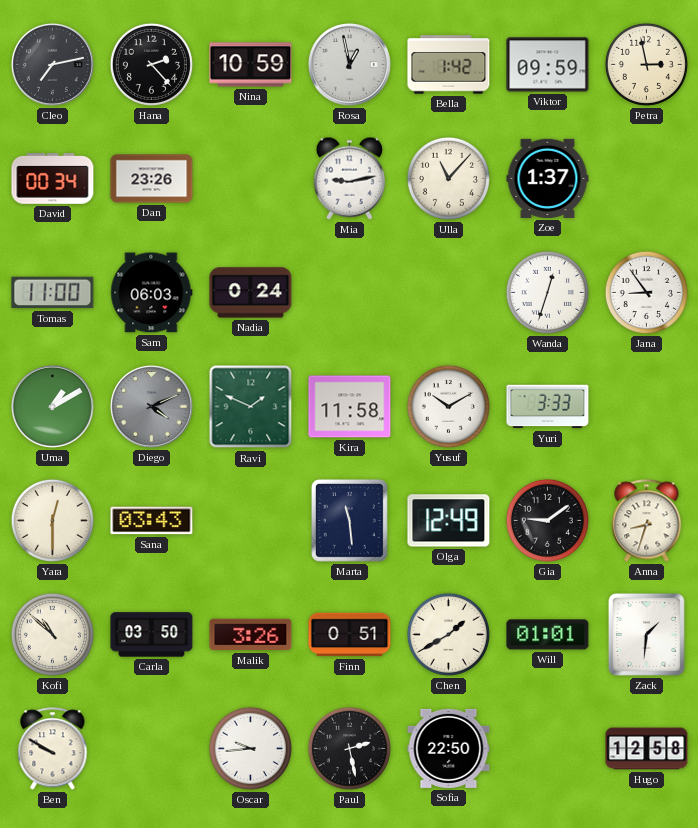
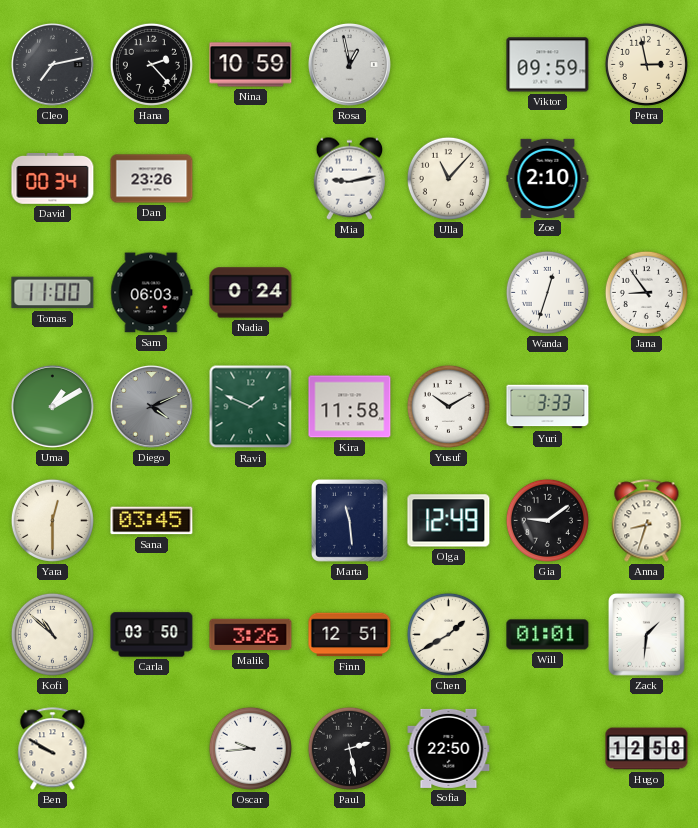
Bella: 1:42 -> none (449, 65)
Zoe: 1:37 -> 2:10 (548, 178)
Sana: 03:43 -> 03:45 (152, 521)
Finn: 0:51 -> 12:51 (350, 635)
